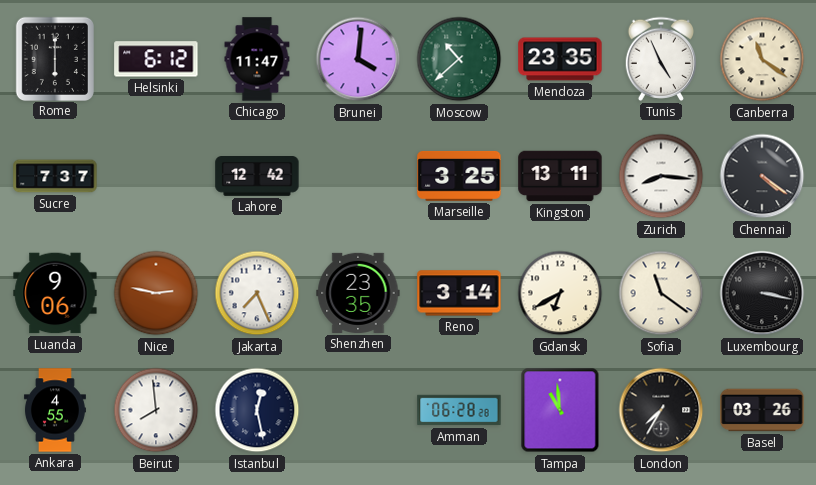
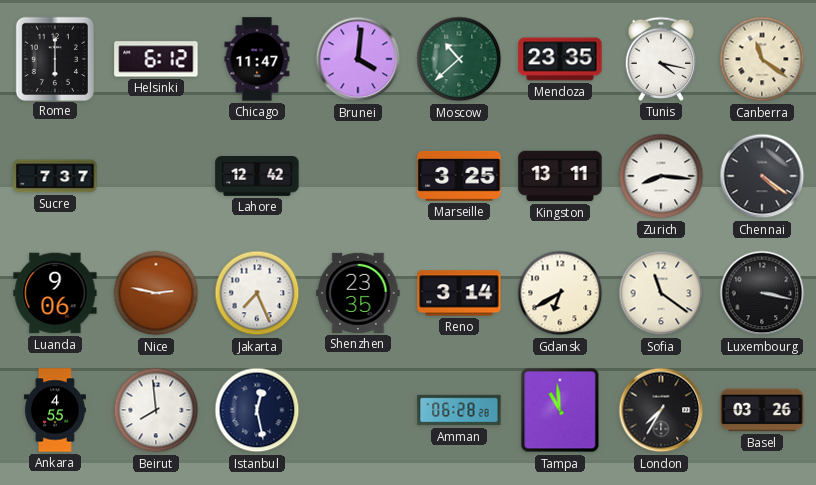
Tunis: 4:56 -> 4:17 (660, 59)
